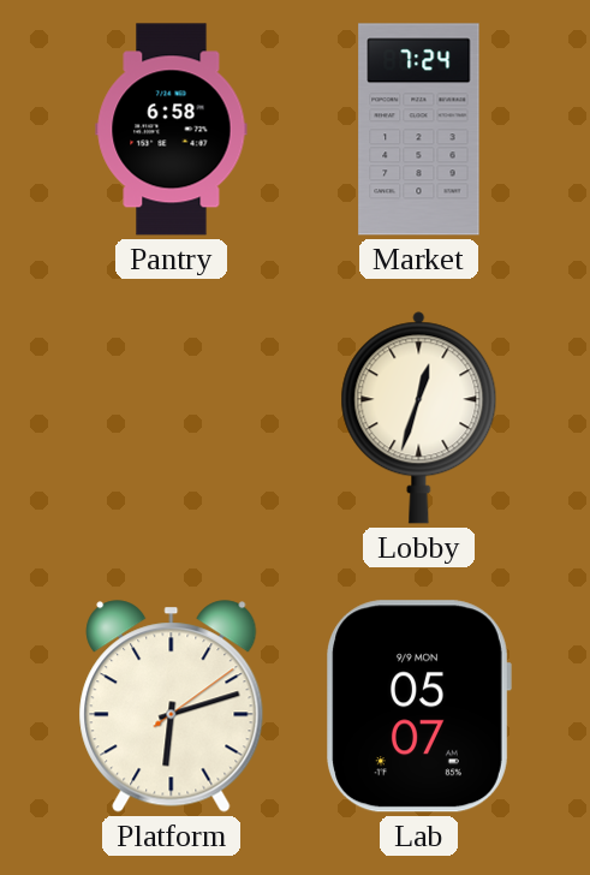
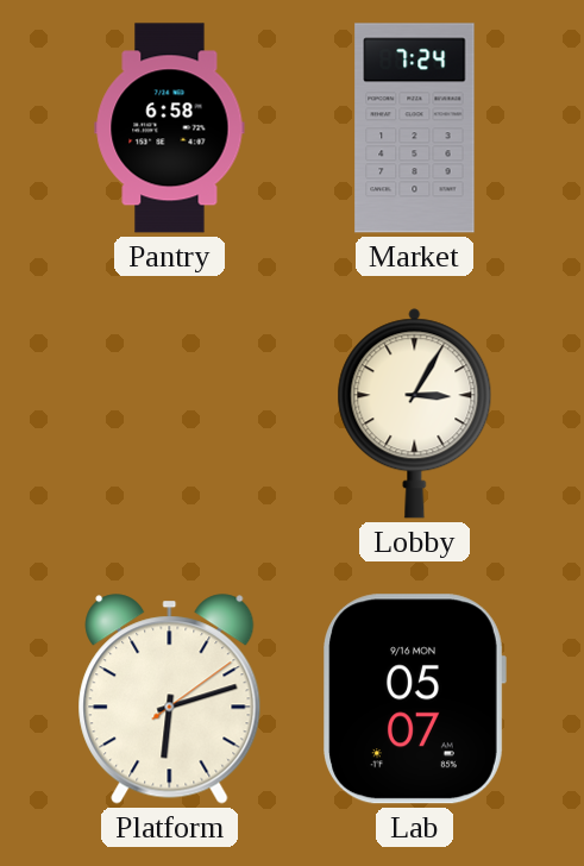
Lobby: 12:33 -> 3:05 (415, 414)
Lab date: 9/9 MON -> 9/16 MON (414, 699)
